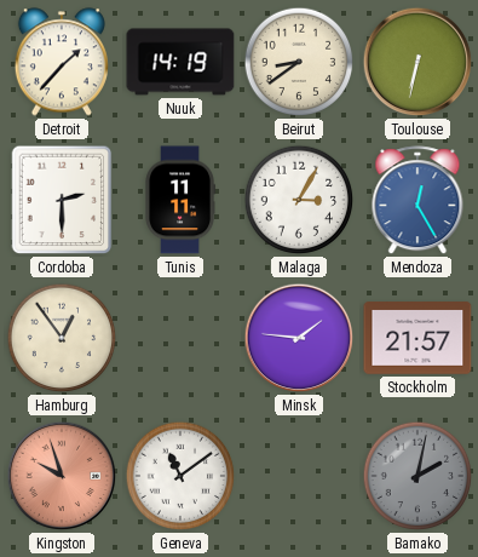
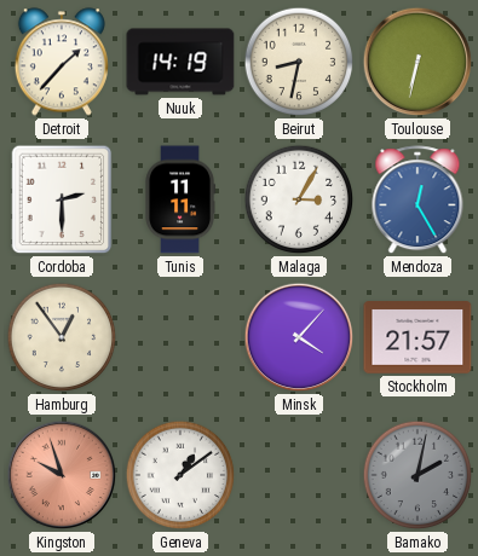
Beirut: 8:39 -> 8:32 (299, 62)
Minsk: 1:46 -> 4:07 (299, 337)
Geneva: 11:09 -> 1:09 (180, 475)
